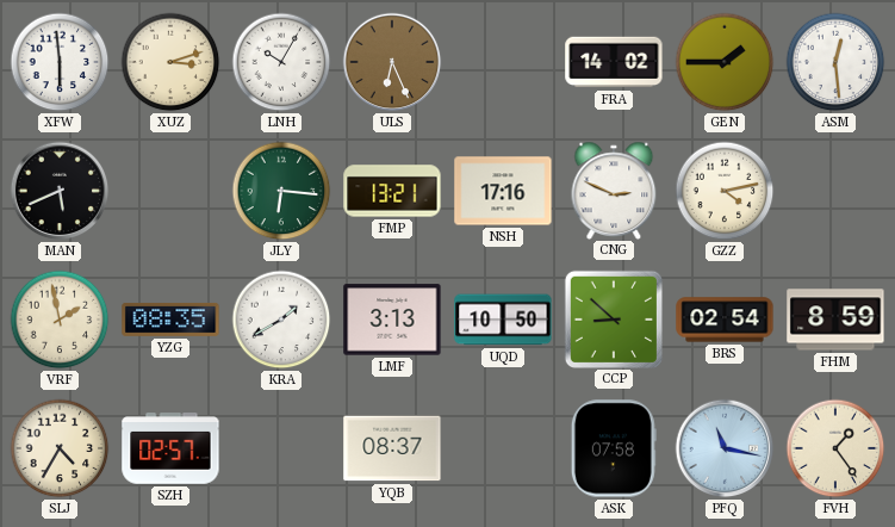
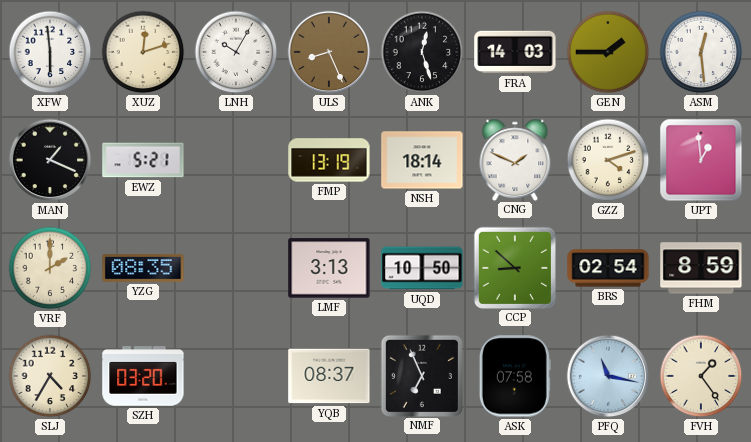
XUZ: 3:12 -> 12:12 (143, 52)
ULS: 6:26 -> 8:26 (329, 52)
ANK: none -> 12:27 (422, 52)
FRA: 14:02 -> 14:03 (515, 52)
MAN: 5:41 -> 1:19 (50, 160)
EWZ: none -> 5:21 (143, 160)
JLY: 6:16 -> none (281, 191)
FMP: 13:21 -> 13:19 (329, 160)
NSH: 17:16 -> 18:14 (422, 160)
CNG: 2:49 -> 1:49 (515, 159)
GZZ: 4:13 -> 4:12 (608, 160)
UPT: none -> 12:59 (701, 160)
VRF: 1:58 -> 2:00 (50, 268)
KRA: 1:40 -> none (281, 320)
SZH: 02:57 -> 03:20 (143, 376)
NMF: none -> 6:56 (421, 375)
